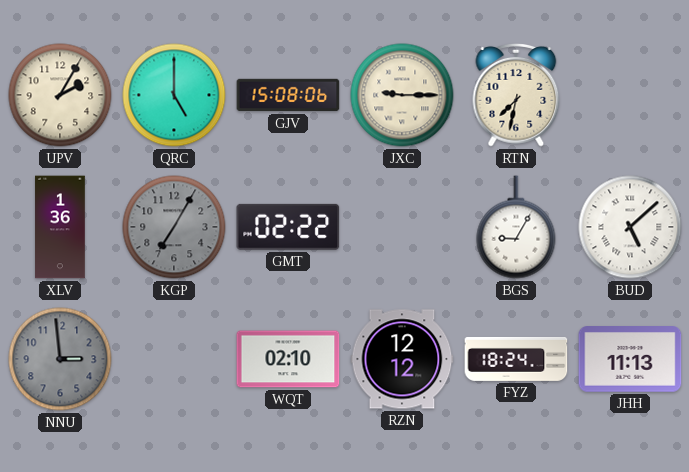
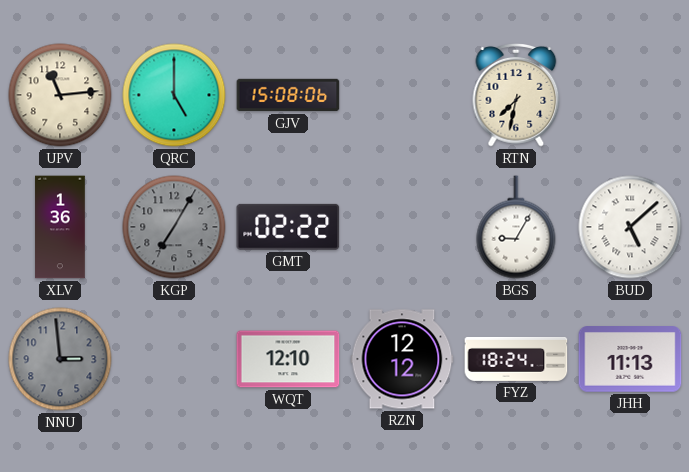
UPV: 2:05 -> 11:14 (60, 95)
JXC: 9:15 -> none (402, 95)
WQT: 02:10 -> 12:10 (288, 359)
